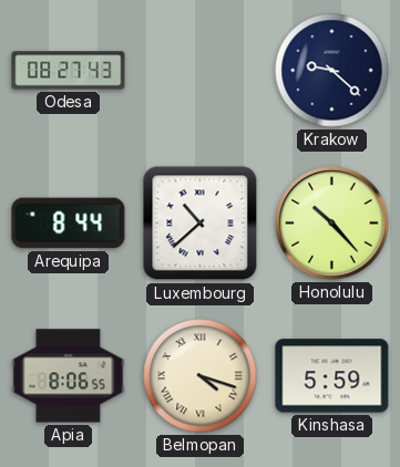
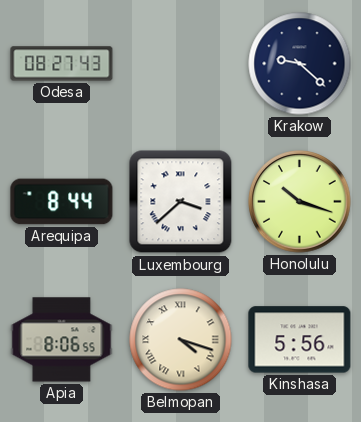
Luxembourg: 10:38 -> 3:38 (181, 202)
Honolulu: 10:23 -> 10:18 (300, 202)
Kinshasa: 5:59 -> 5:56 (300, 340)
